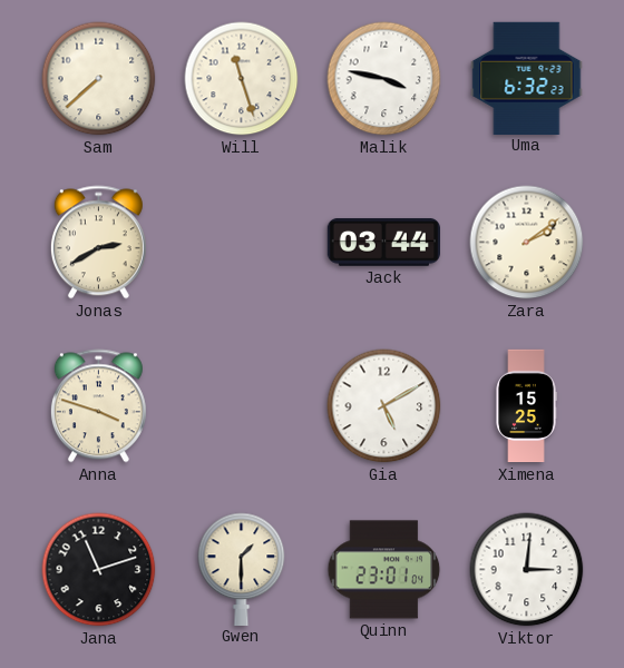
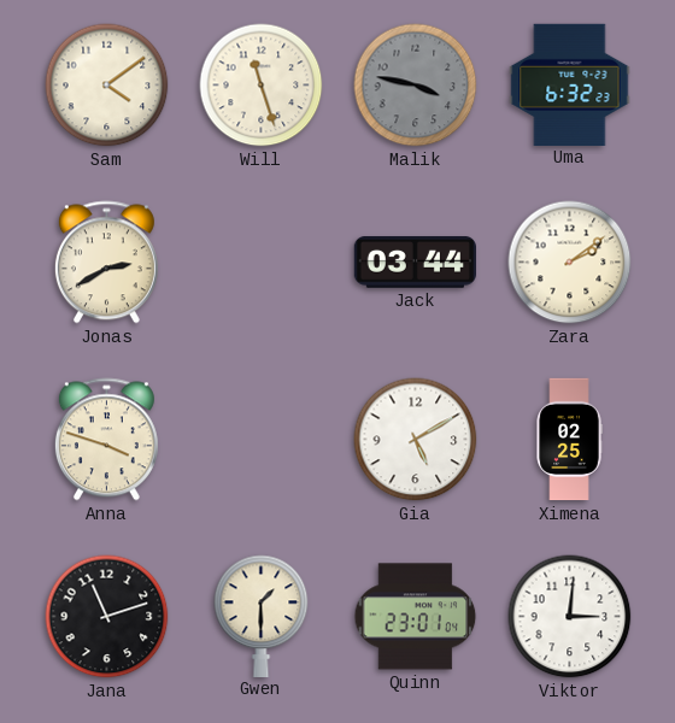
Sam: 7:38 -> 4:09 (107, 86)
Malik dial: white -> grey (416, 86)
Ximena: 15:25 -> 02:25 (569, 440)
